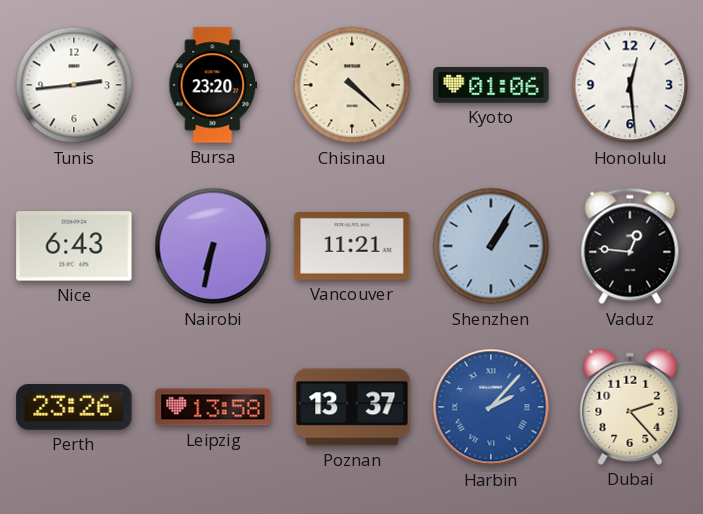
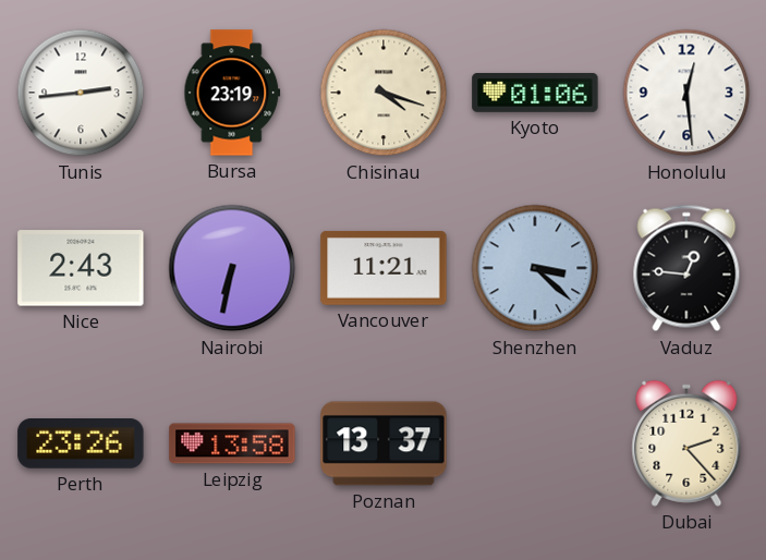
Bursa: 23:20 -> 23:19 (232, 93)
Chisinau: 4:22 -> 4:18 (384, 93)
Nice: 6:43 -> 2:43 (81, 268)
Shenzhen: 1:05 -> 3:22 (535, 268)
Harbin: 2:07 -> none (491, 407)
